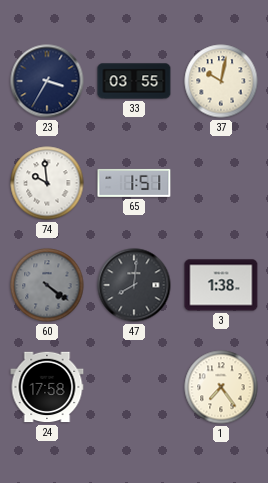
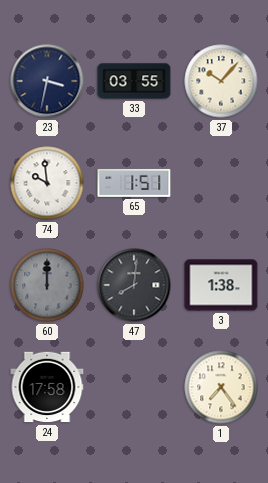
23: 3:35 -> 3:32 (47, 81)
37: 10:02 -> 10:07 (221, 81)
60: 4:21 -> 12:00 (47, 285)
